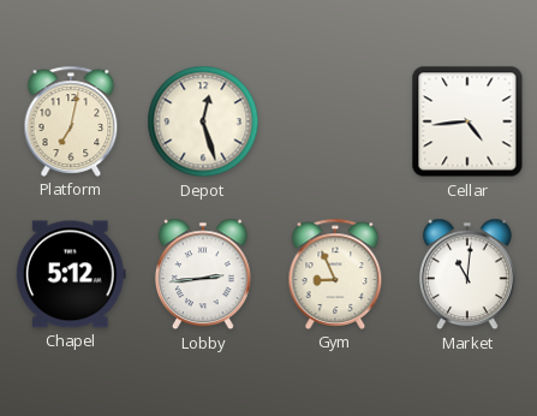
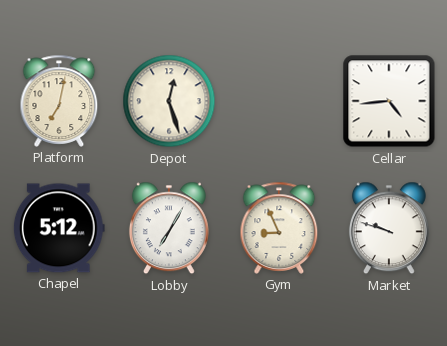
Lobby: 2:44 -> 7:05 (169, 228)
Market: 11:01 -> 9:48 (389, 228)
